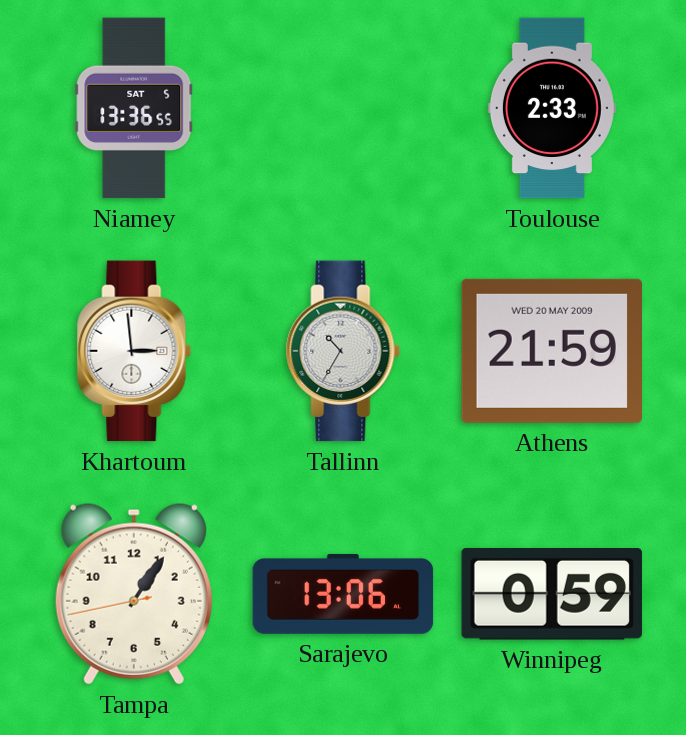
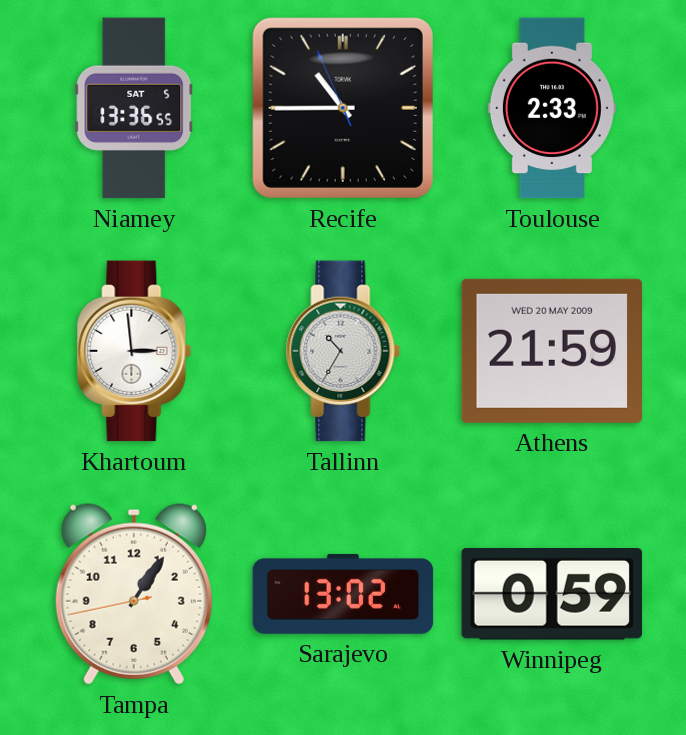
Recife: none -> 10:44 (343, 108)
Sarajevo: 13:06 -> 13:02 (343, 594)
